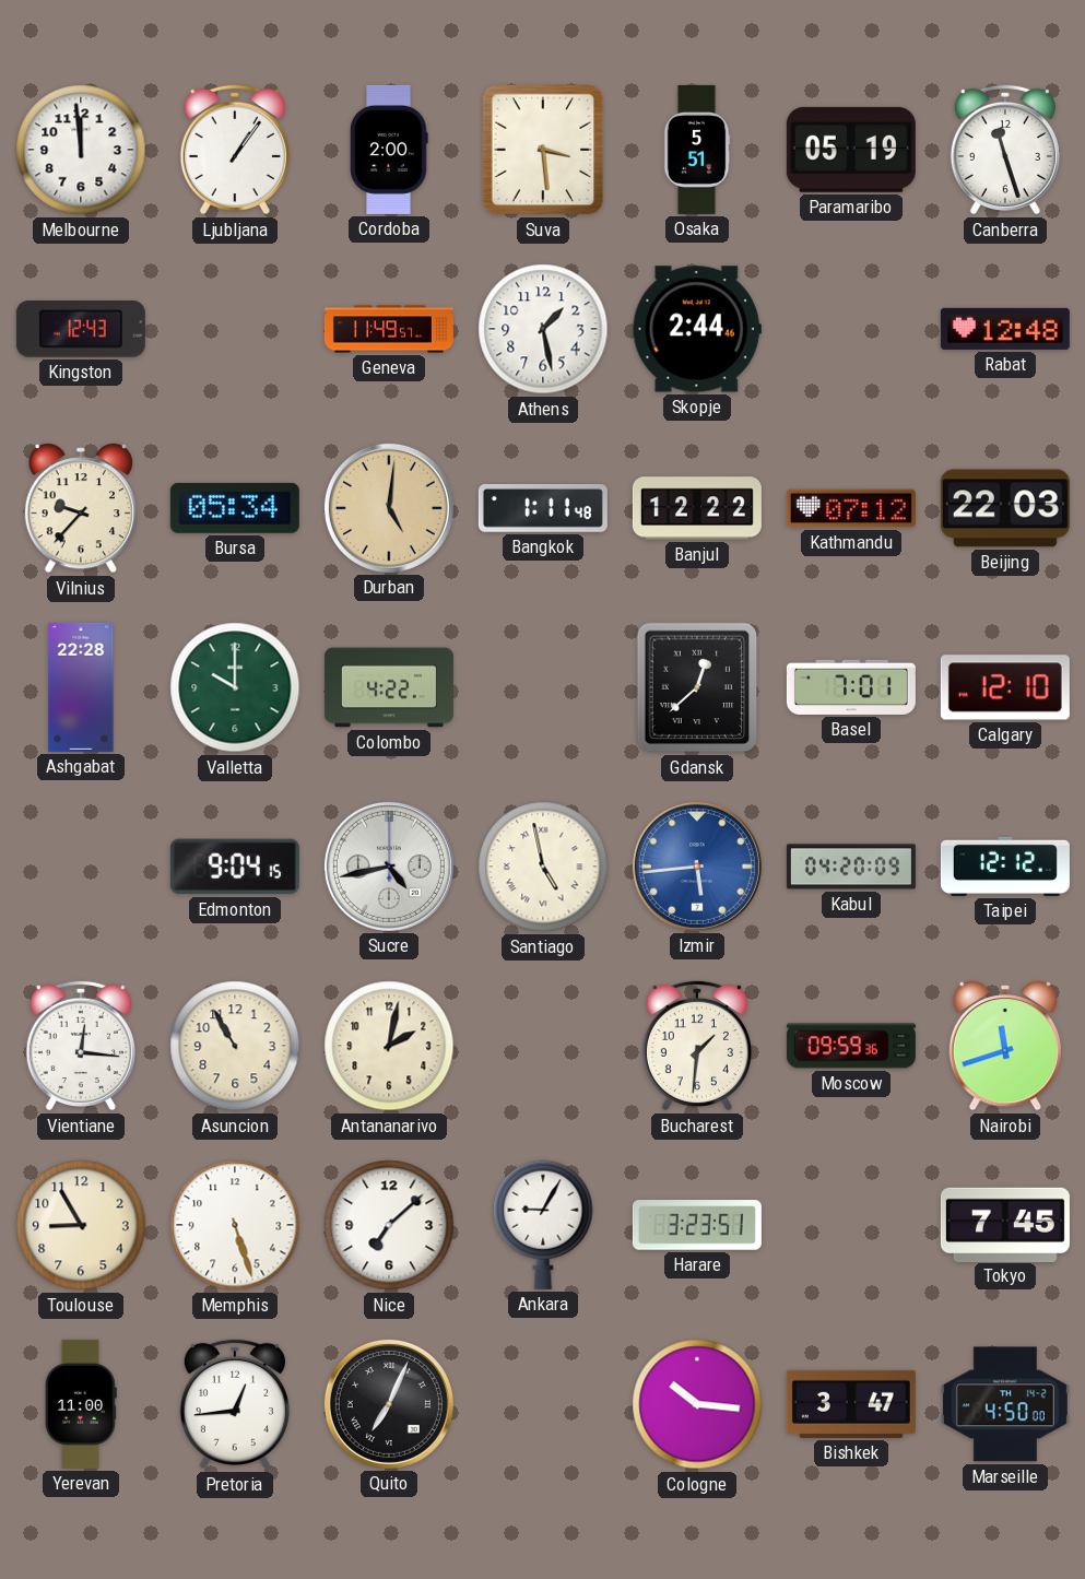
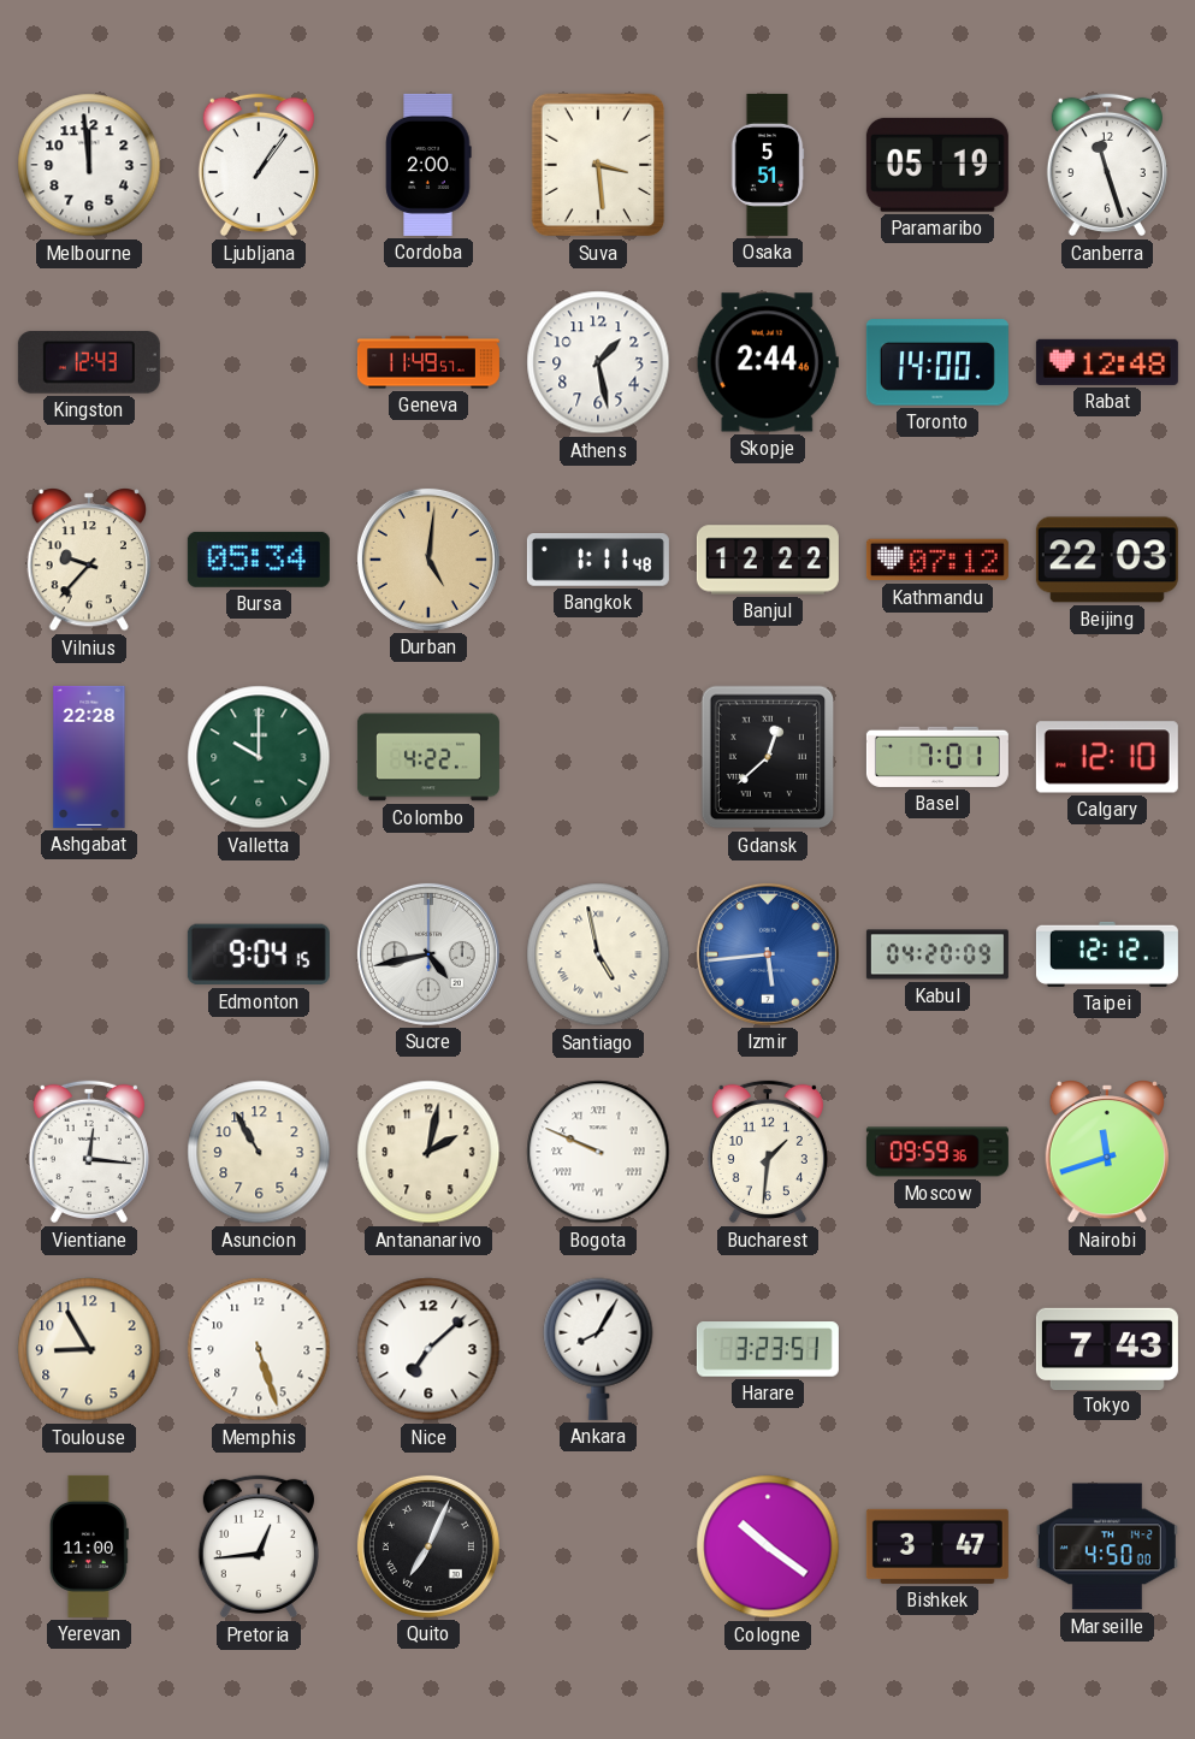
Toronto: none -> 14:00 (937, 362)
Bogota: none -> 9:49 (598, 1152)
Ankara: 9:05 -> 8:05 (598, 1349)
Tokyo: 7:45 -> 7:43 (1107, 1348)
Cologne: 10:16 -> 10:21 (768, 1546)
